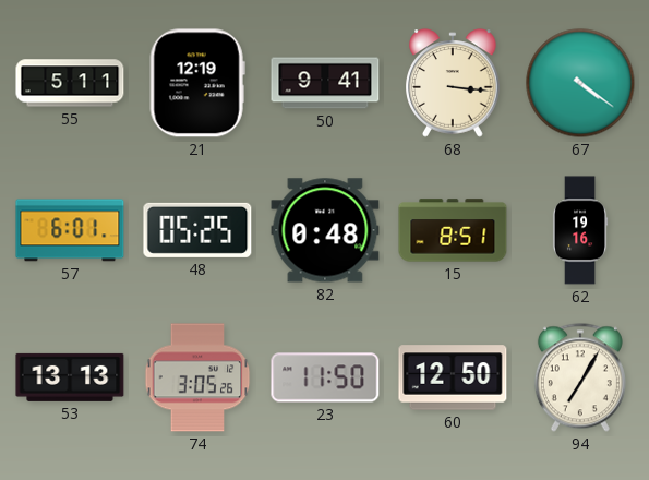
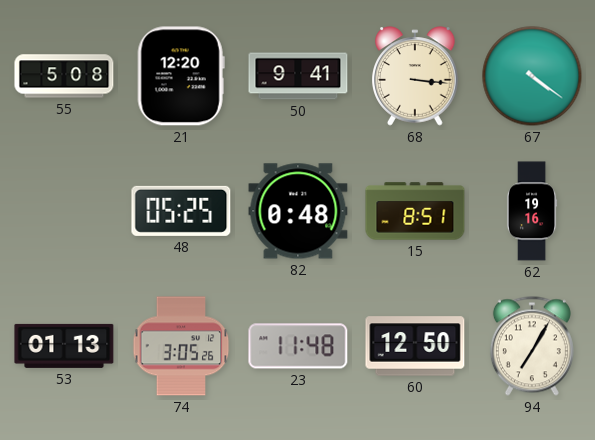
55: 5:11 -> 5:08 (64, 76)
21: 12:19 -> 12:20 (181, 76)
57: 6:01 -> none (70, 230)
53: 13:13 -> 01:13 (64, 346)
23: 11:50 -> 11:48 (298, 346)
